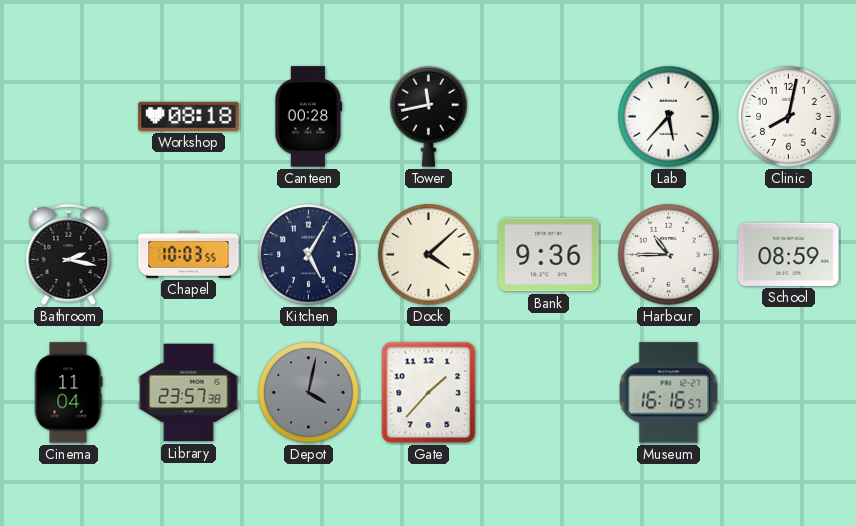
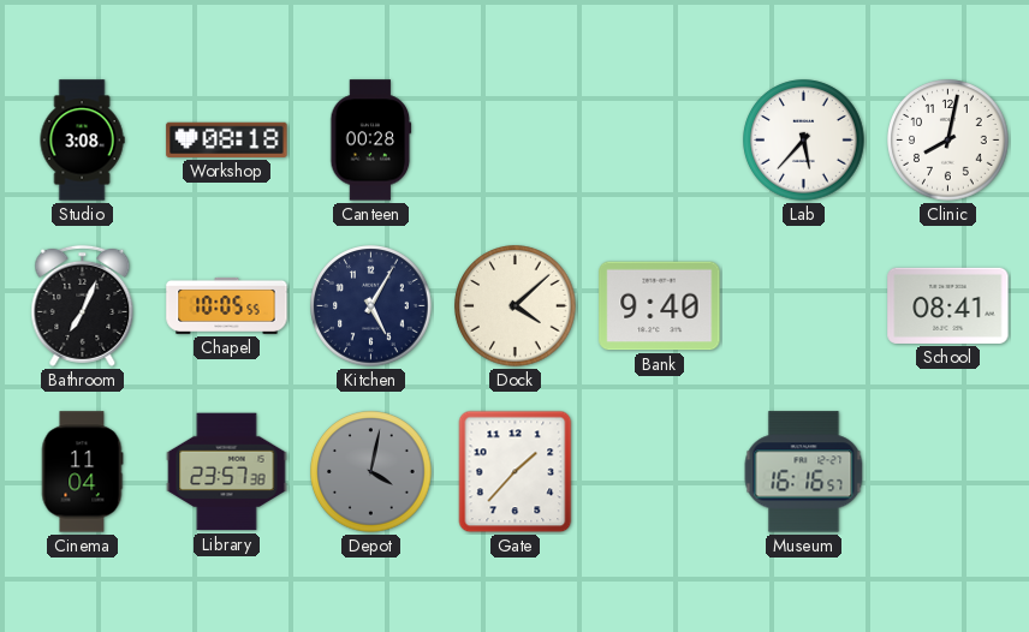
Studio: none -> 3:08 (82, 141)
Tower: 11:43 -> none (429, 116)
Bathroom: 2:17 -> 7:04 (83, 305)
Chapel: 10:03 -> 10:05 (227, 305)
Bank: 9:36 -> 9:40 (660, 306)
Harbour: 10:45 -> none (669, 255)
School: 08:59 -> 08:41 (948, 305)
